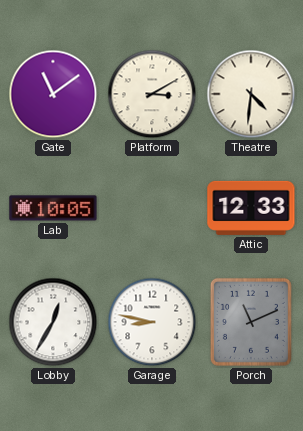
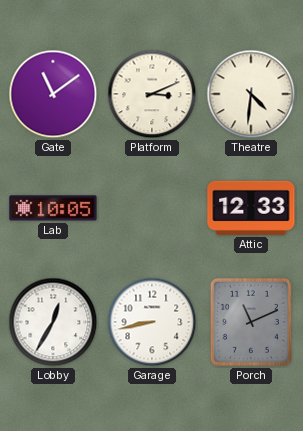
Platform: 3:10 -> 3:11 (152, 94)
Garage: 8:47 -> 8:43 (152, 322)
